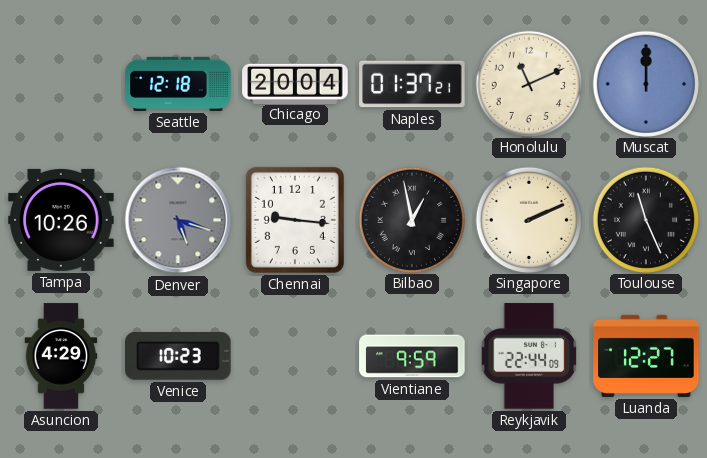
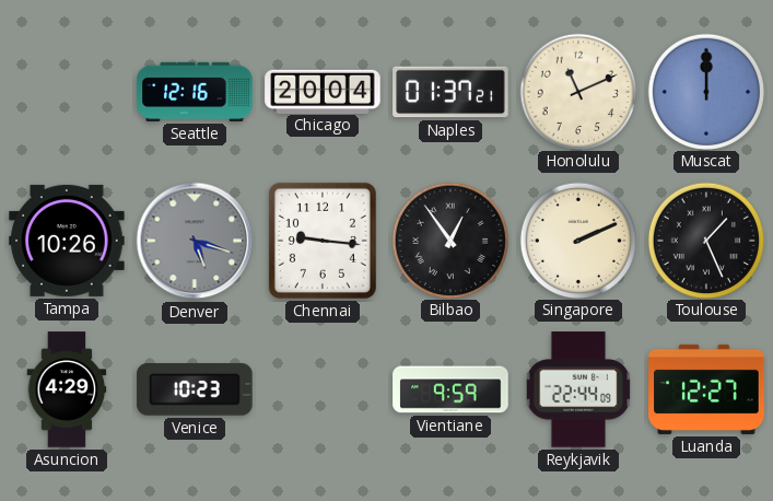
Seattle: 12:18 -> 12:16 (195, 92)
Bilbao: 12:58 -> 12:54 (449, 240)
Toulouse: 11:26 -> 1:26 (705, 240)
